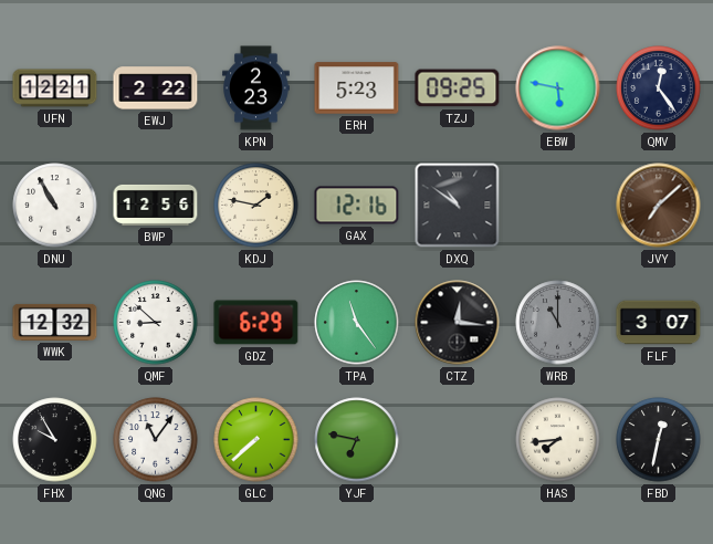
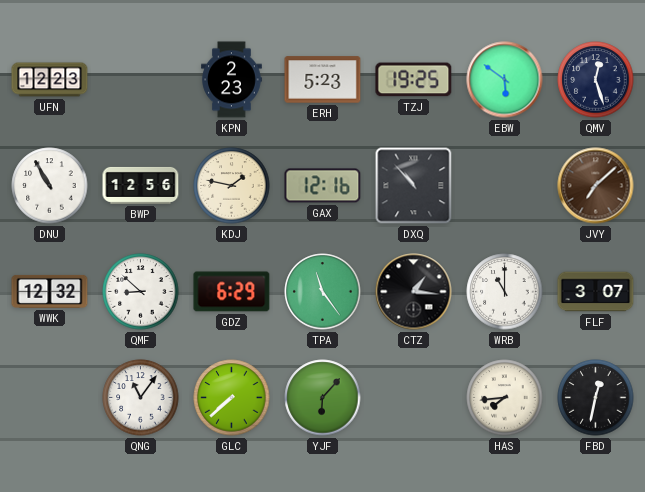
UFN: 12:21 -> 12:23 (50, 80)
EWJ: 2:22 -> none (156, 88)
TZJ: 09:25 -> 19:25 (414, 80)
EBW: 5:47 -> 5:51 (505, 80)
QMV: 12:24 -> 12:27 (596, 80)
DXQ: 10:51 -> 10:53 (414, 186)
CTZ: 12:16 -> 1:16 (414, 292)
WRB dial: grey -> white (505, 292)
FHX: 9:55 -> none (55, 440)
YJF: 6:47 -> 6:07 (323, 398)
